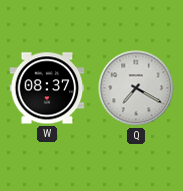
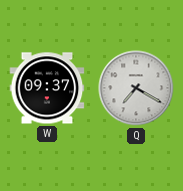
W: 08:37 -> 09:37 (47, 88)
